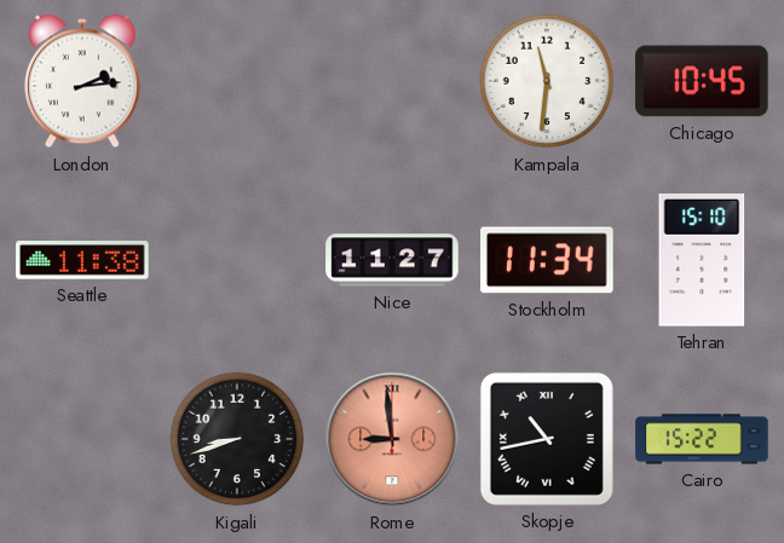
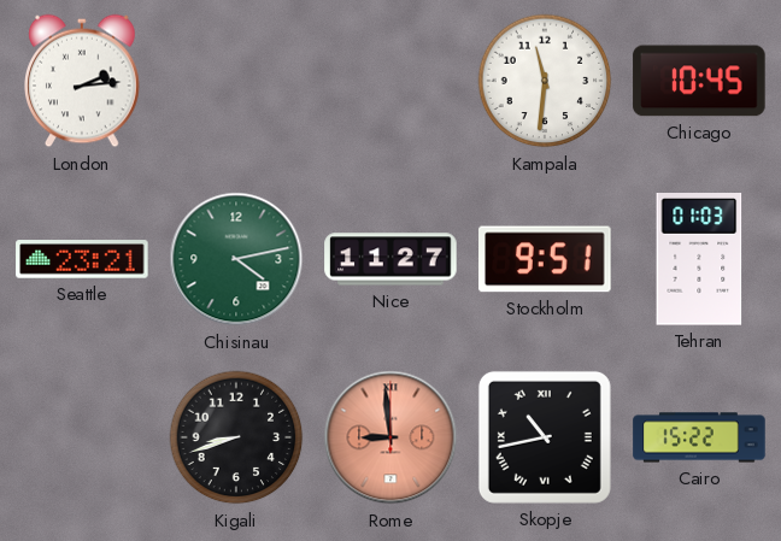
Seattle: 11:38 -> 23:21 (82, 259)
Chisinau: none -> 4:13 (236, 259)
Stockholm: 11:34 -> 9:51 (545, 259)
Tehran: 15:10 -> 01:03 (699, 259)
